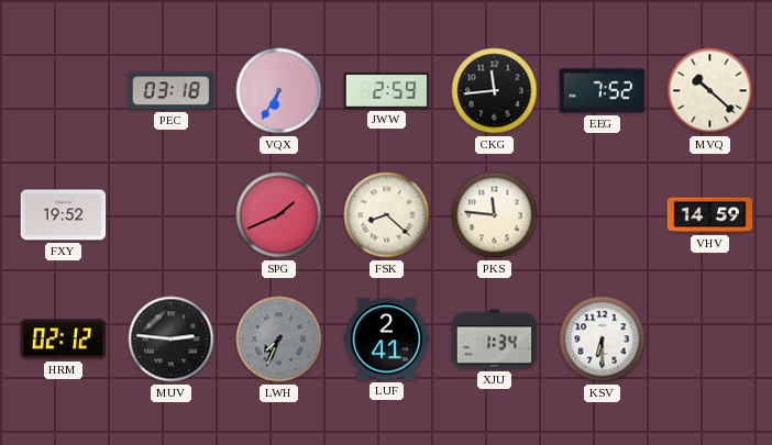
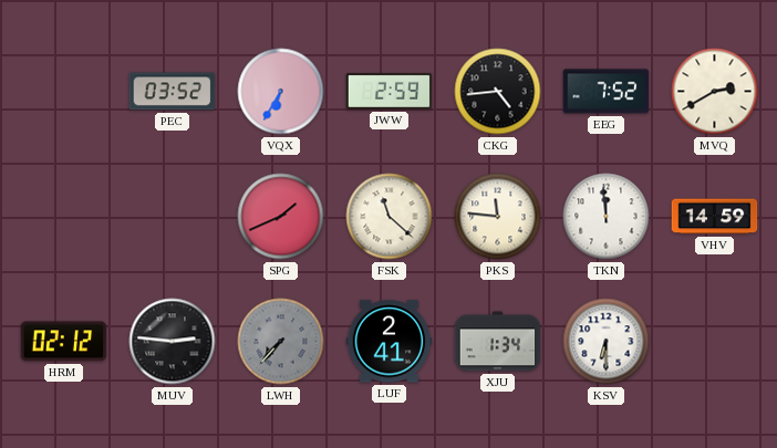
PEC: 03:18 -> 03:52 (173, 92)
CKG: 11:44 -> 4:44 (498, 92)
MVQ: 10:22 -> 2:40 (715, 92)
FXY: 19:52 -> none (64, 215)
FSK: 8:22 -> 11:22 (390, 217)
TKN: none -> 11:59 (607, 217)
LWH: 7:34 -> 7:37 (281, 342)
